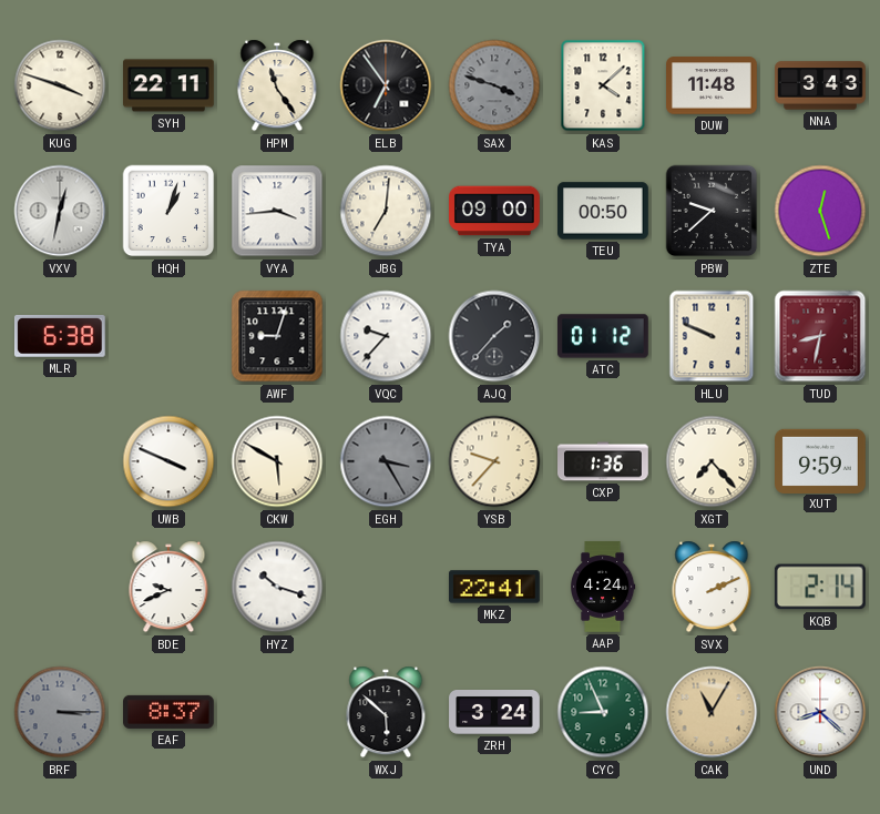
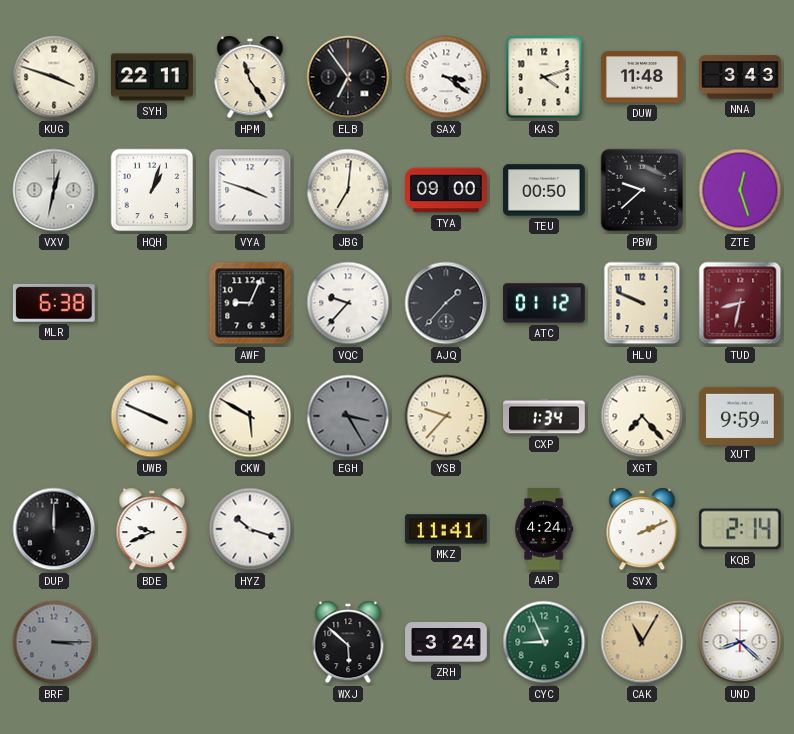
SAX: 3:48 -> 3:21 (446, 77)
SAX dial: grey -> white (446, 77)
KAS: 4:08 -> 4:12 (544, 77)
VYA: 3:44 -> 3:48 (250, 190)
AWF: 9:03 -> 9:04 (250, 303)
CXP: 1:36 -> 1:34 (545, 416)
DUP: none -> 12:00 (54, 529)
MKZ: 22:41 -> 11:41 (447, 529)
EAF: 8:37 -> none (170, 712)
